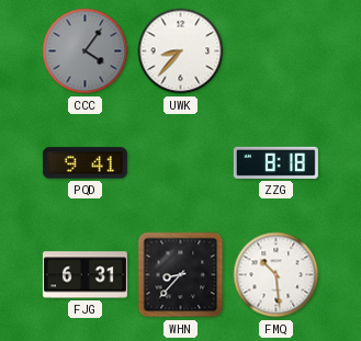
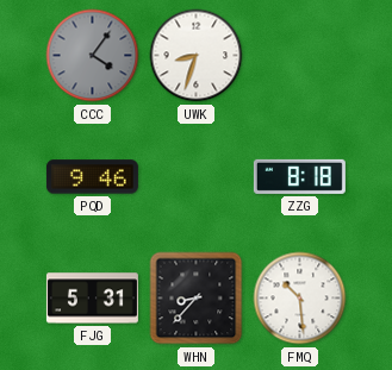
UWK: 8:37 -> 8:33 (197, 56)
PQD: 9:41 -> 9:46 (92, 177)
FJG: 6:31 -> 5:31 (92, 299)
